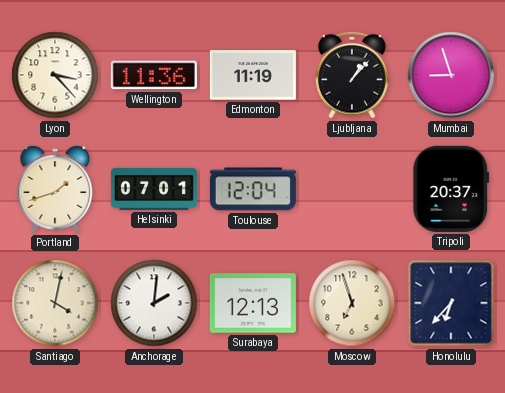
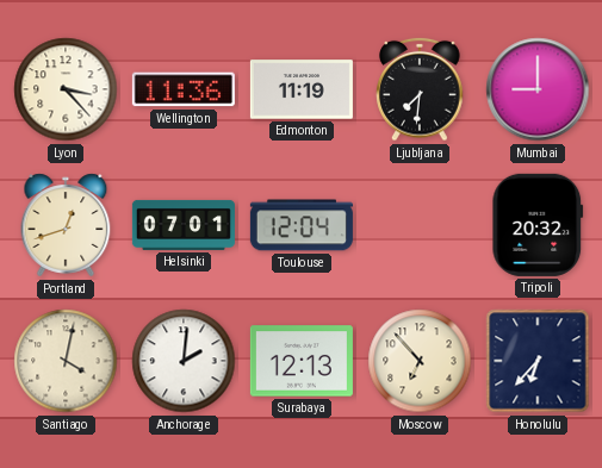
Ljubljana: 1:07 -> 7:31 (420, 89)
Mumbai: 8:57 -> 9:00 (538, 89)
Portland: 1:42 -> 12:42 (66, 225)
Tripoli: 20:37 -> 20:32 (538, 225)
Moscow: 6:57 -> 6:53 (420, 361)
